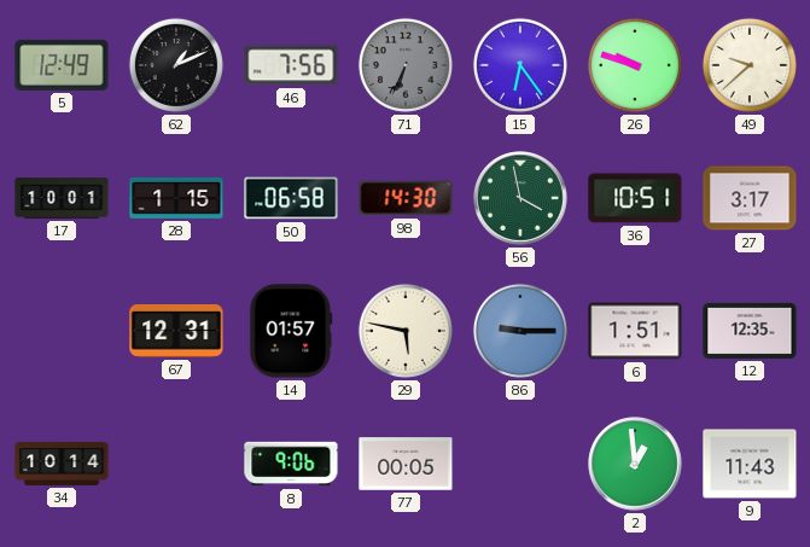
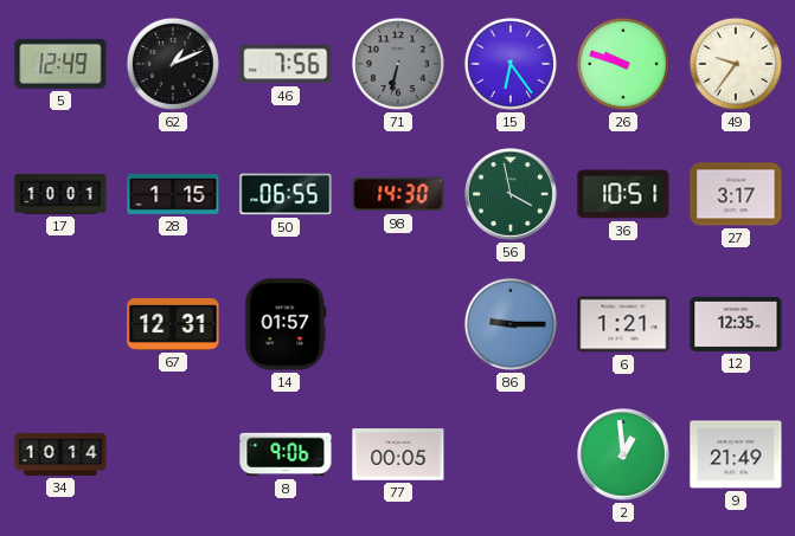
71: 6:34 -> 6:32 (398, 64)
49: 9:38 -> 9:36 (736, 64)
50: 06:58 -> 06:55 (286, 194)
29: 5:47 -> none (406, 331)
6: 1:51 -> 1:21 (623, 324)
9: 11:43 -> 21:49 (736, 454)
